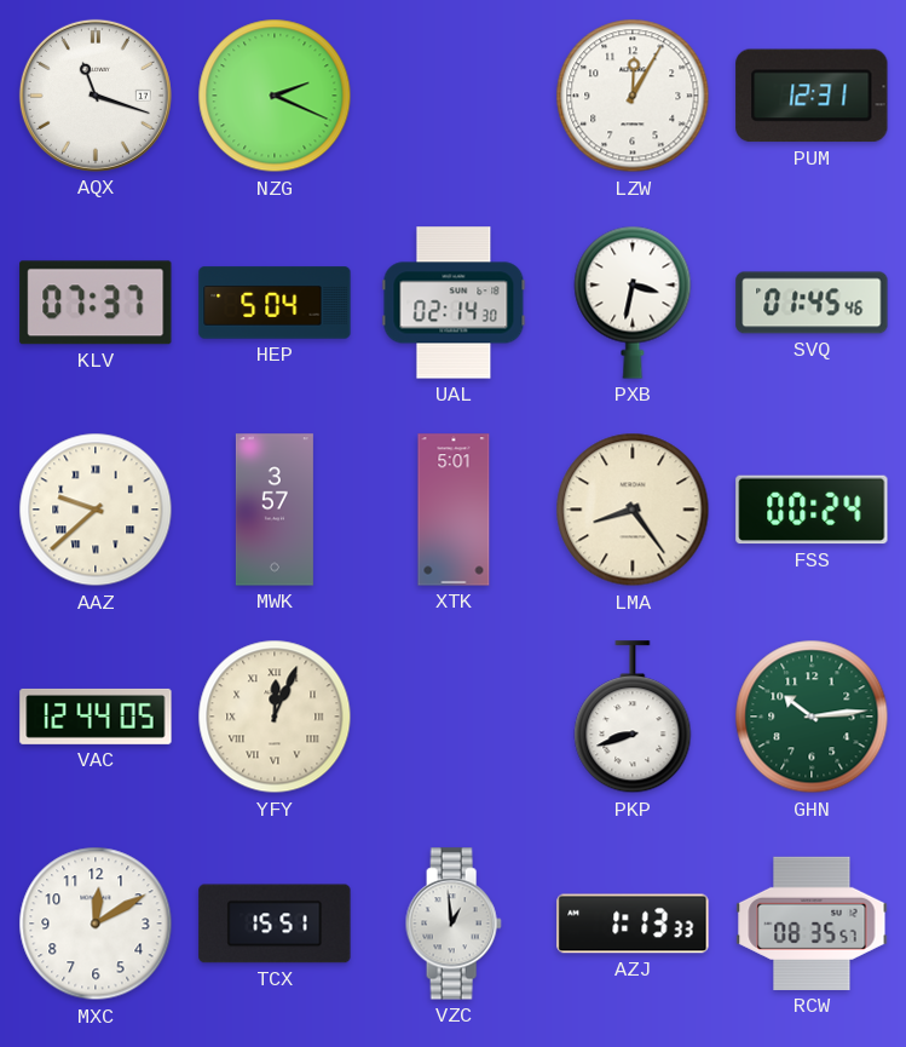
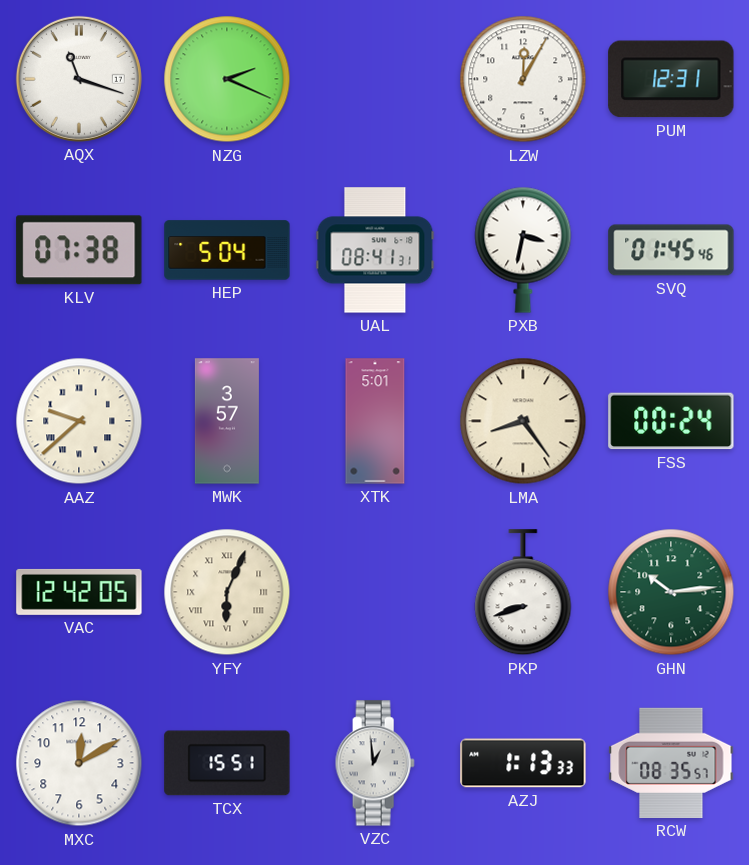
KLV: 07:37 -> 07:38 (79, 250)
UAL: 02:14 -> 08:41 (375, 250)
VAC: 12:44 -> 12:42 (79, 592)
YFY: 12:04 -> 6:04 (227, 592)
